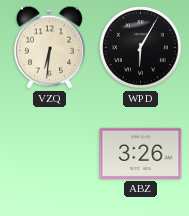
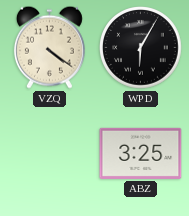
VZQ: 6:31 -> 4:21 (49, 47)
ABZ: 3:26 -> 3:25 (141, 153)
